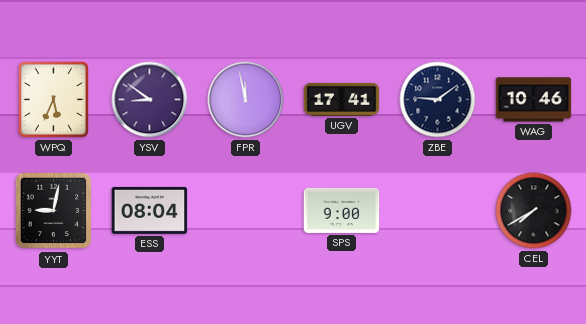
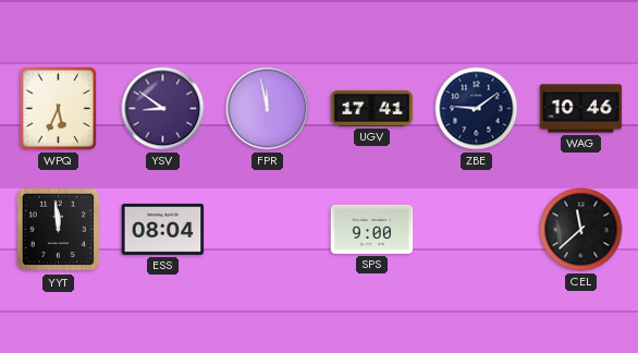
YYT: 9:02 -> 11:59 (59, 230)
CEL: 7:40 -> 11:38 (581, 230)
